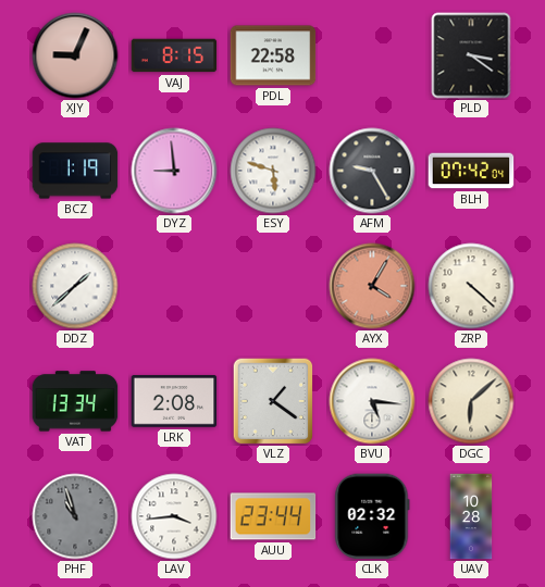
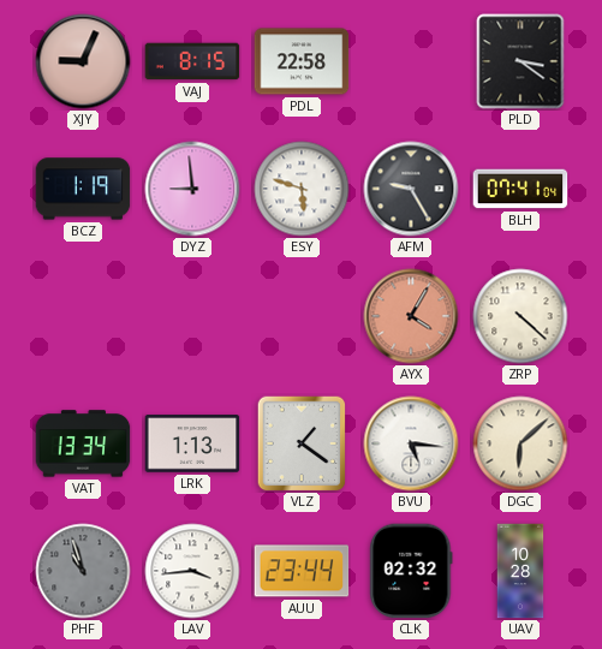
BLH: 07:42 -> 07:41 (520, 189)
DDZ: 1:38 -> none (75, 286)
LRK: 2:08 -> 1:13 (192, 443)
